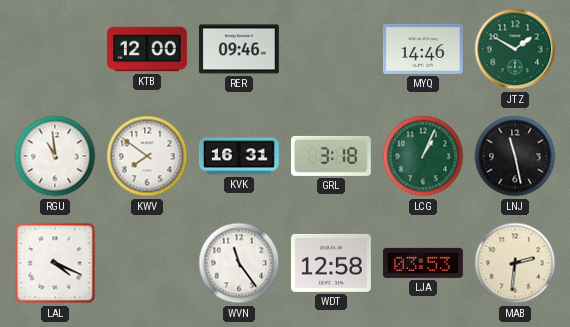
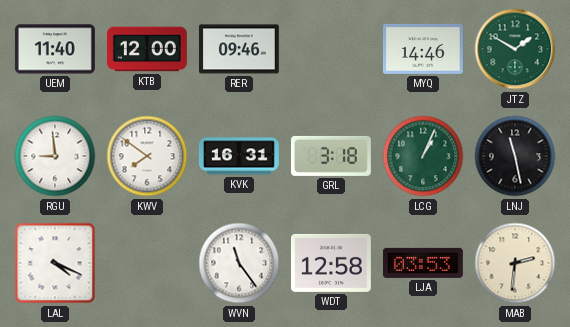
UEM: none -> 11:40 (55, 49)
RGU: 10:59 -> 8:59 (55, 156)
